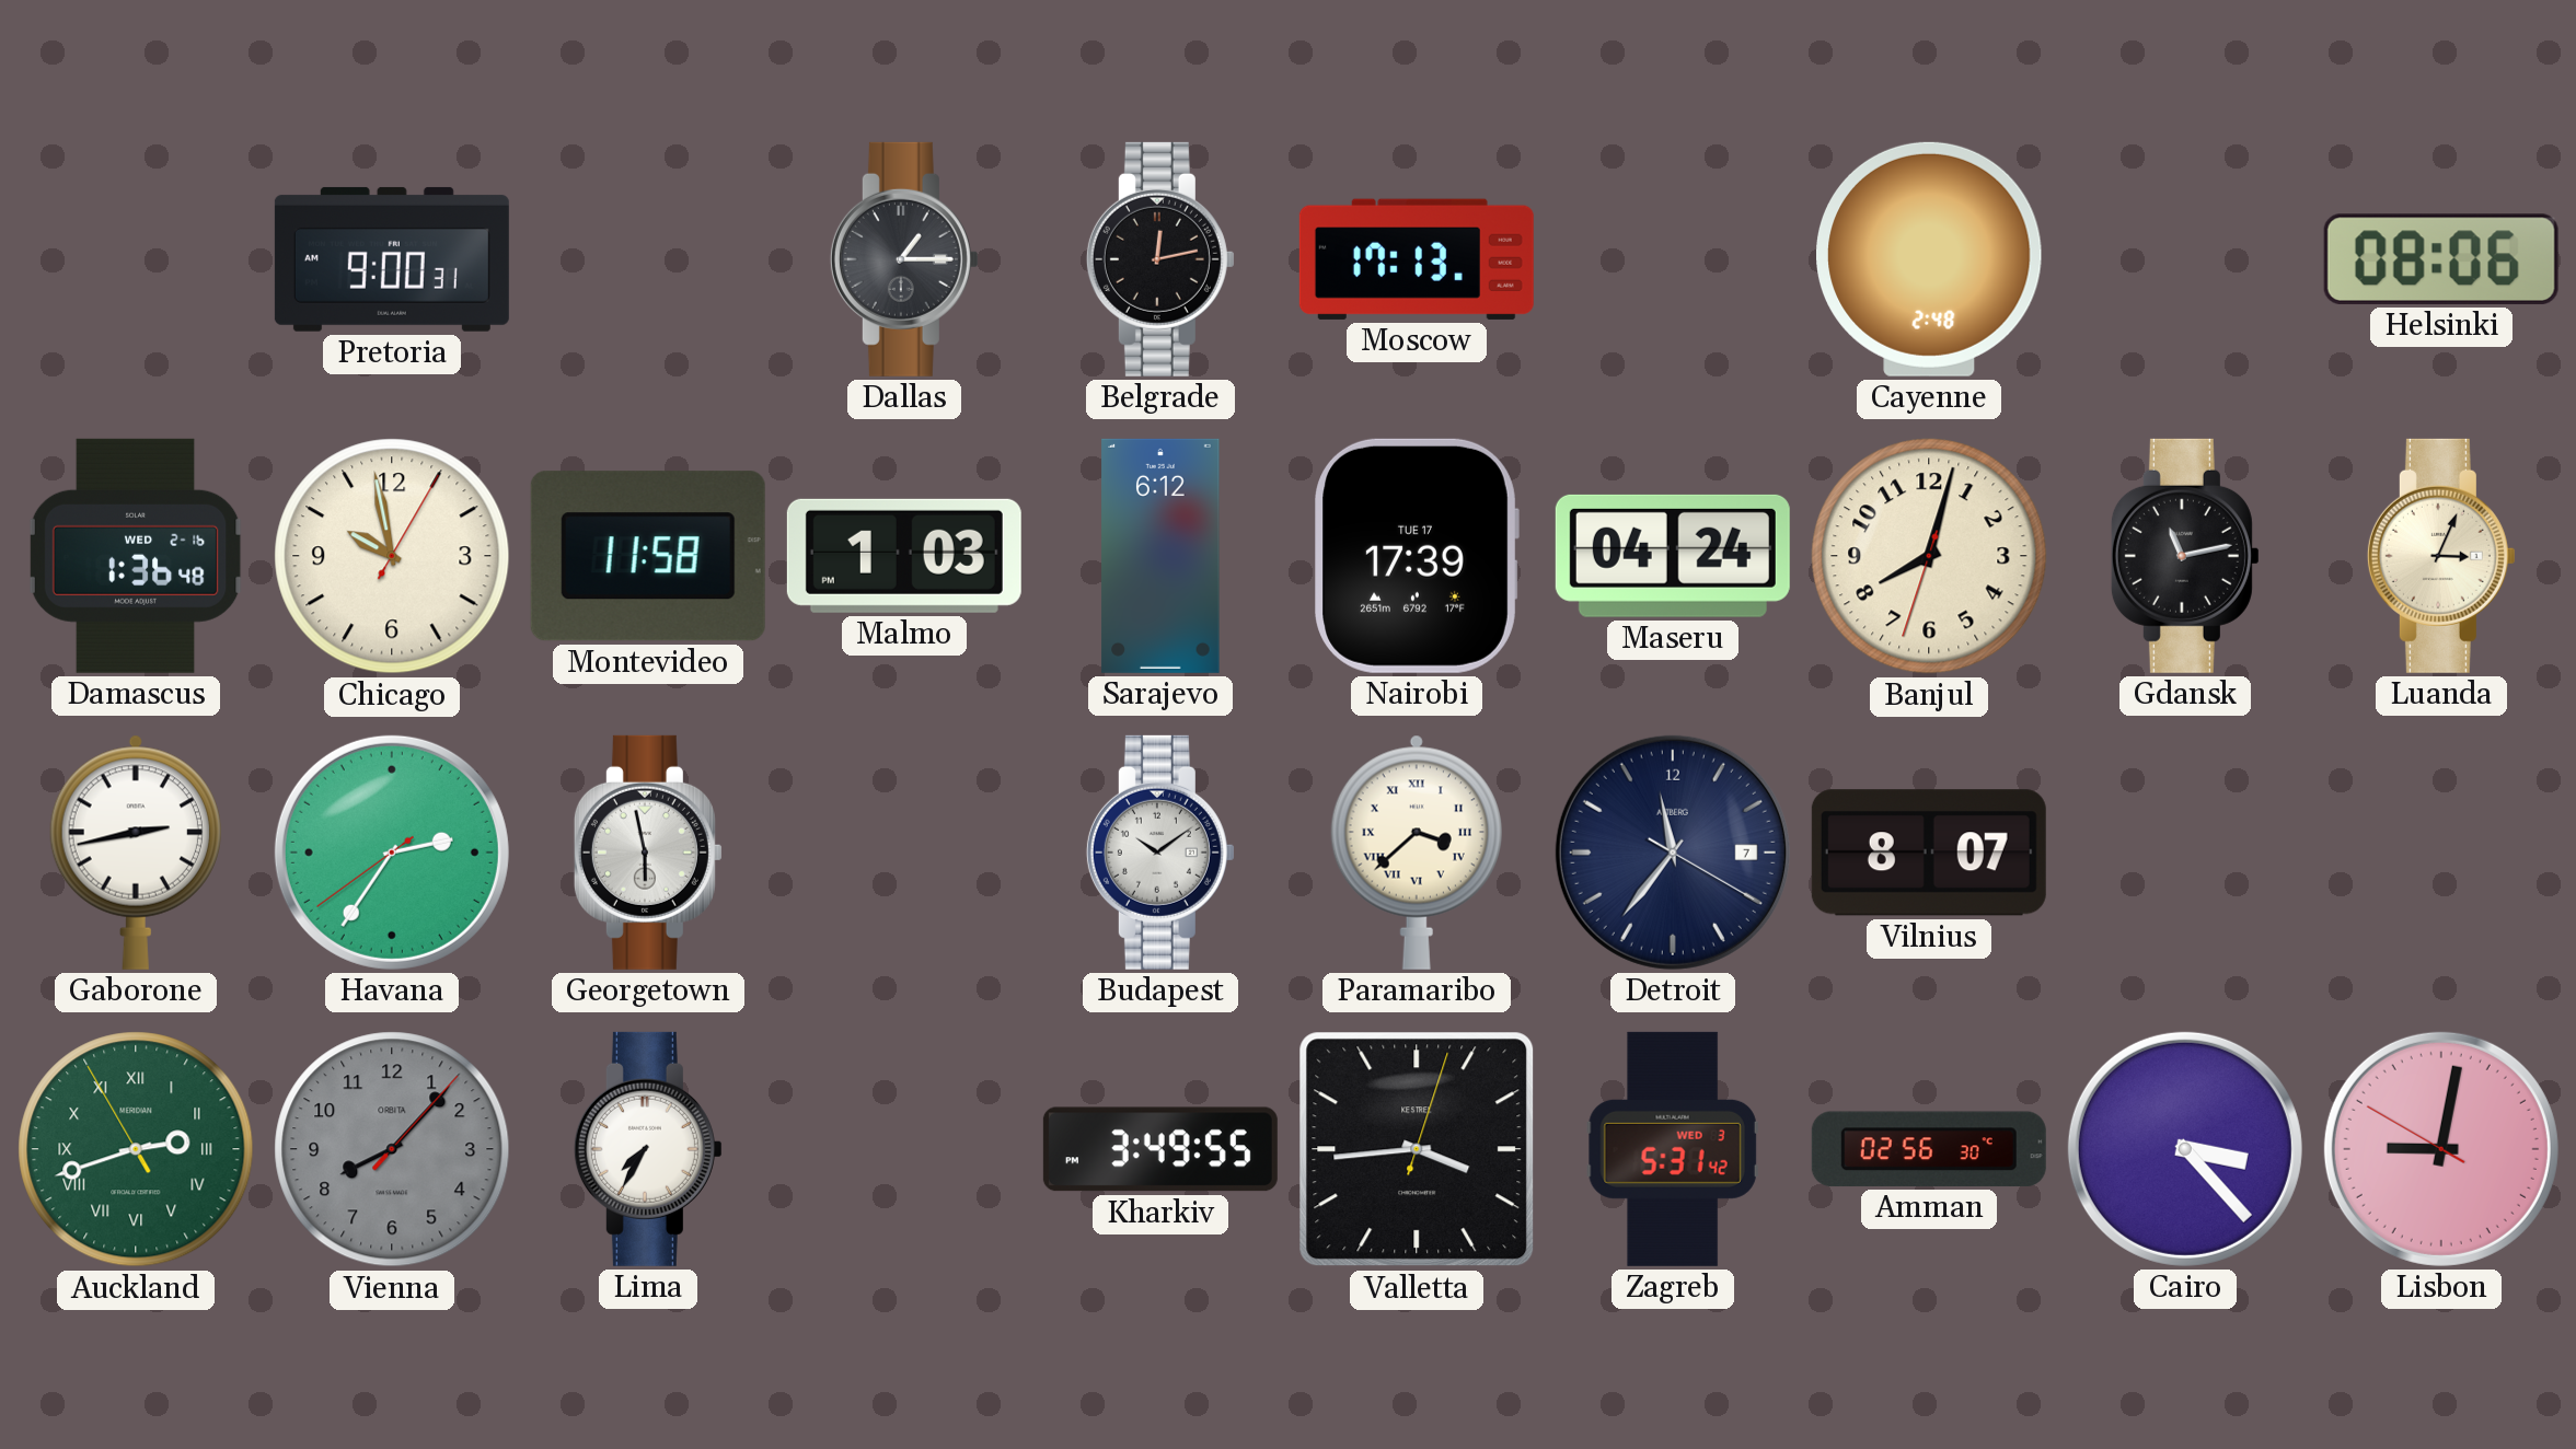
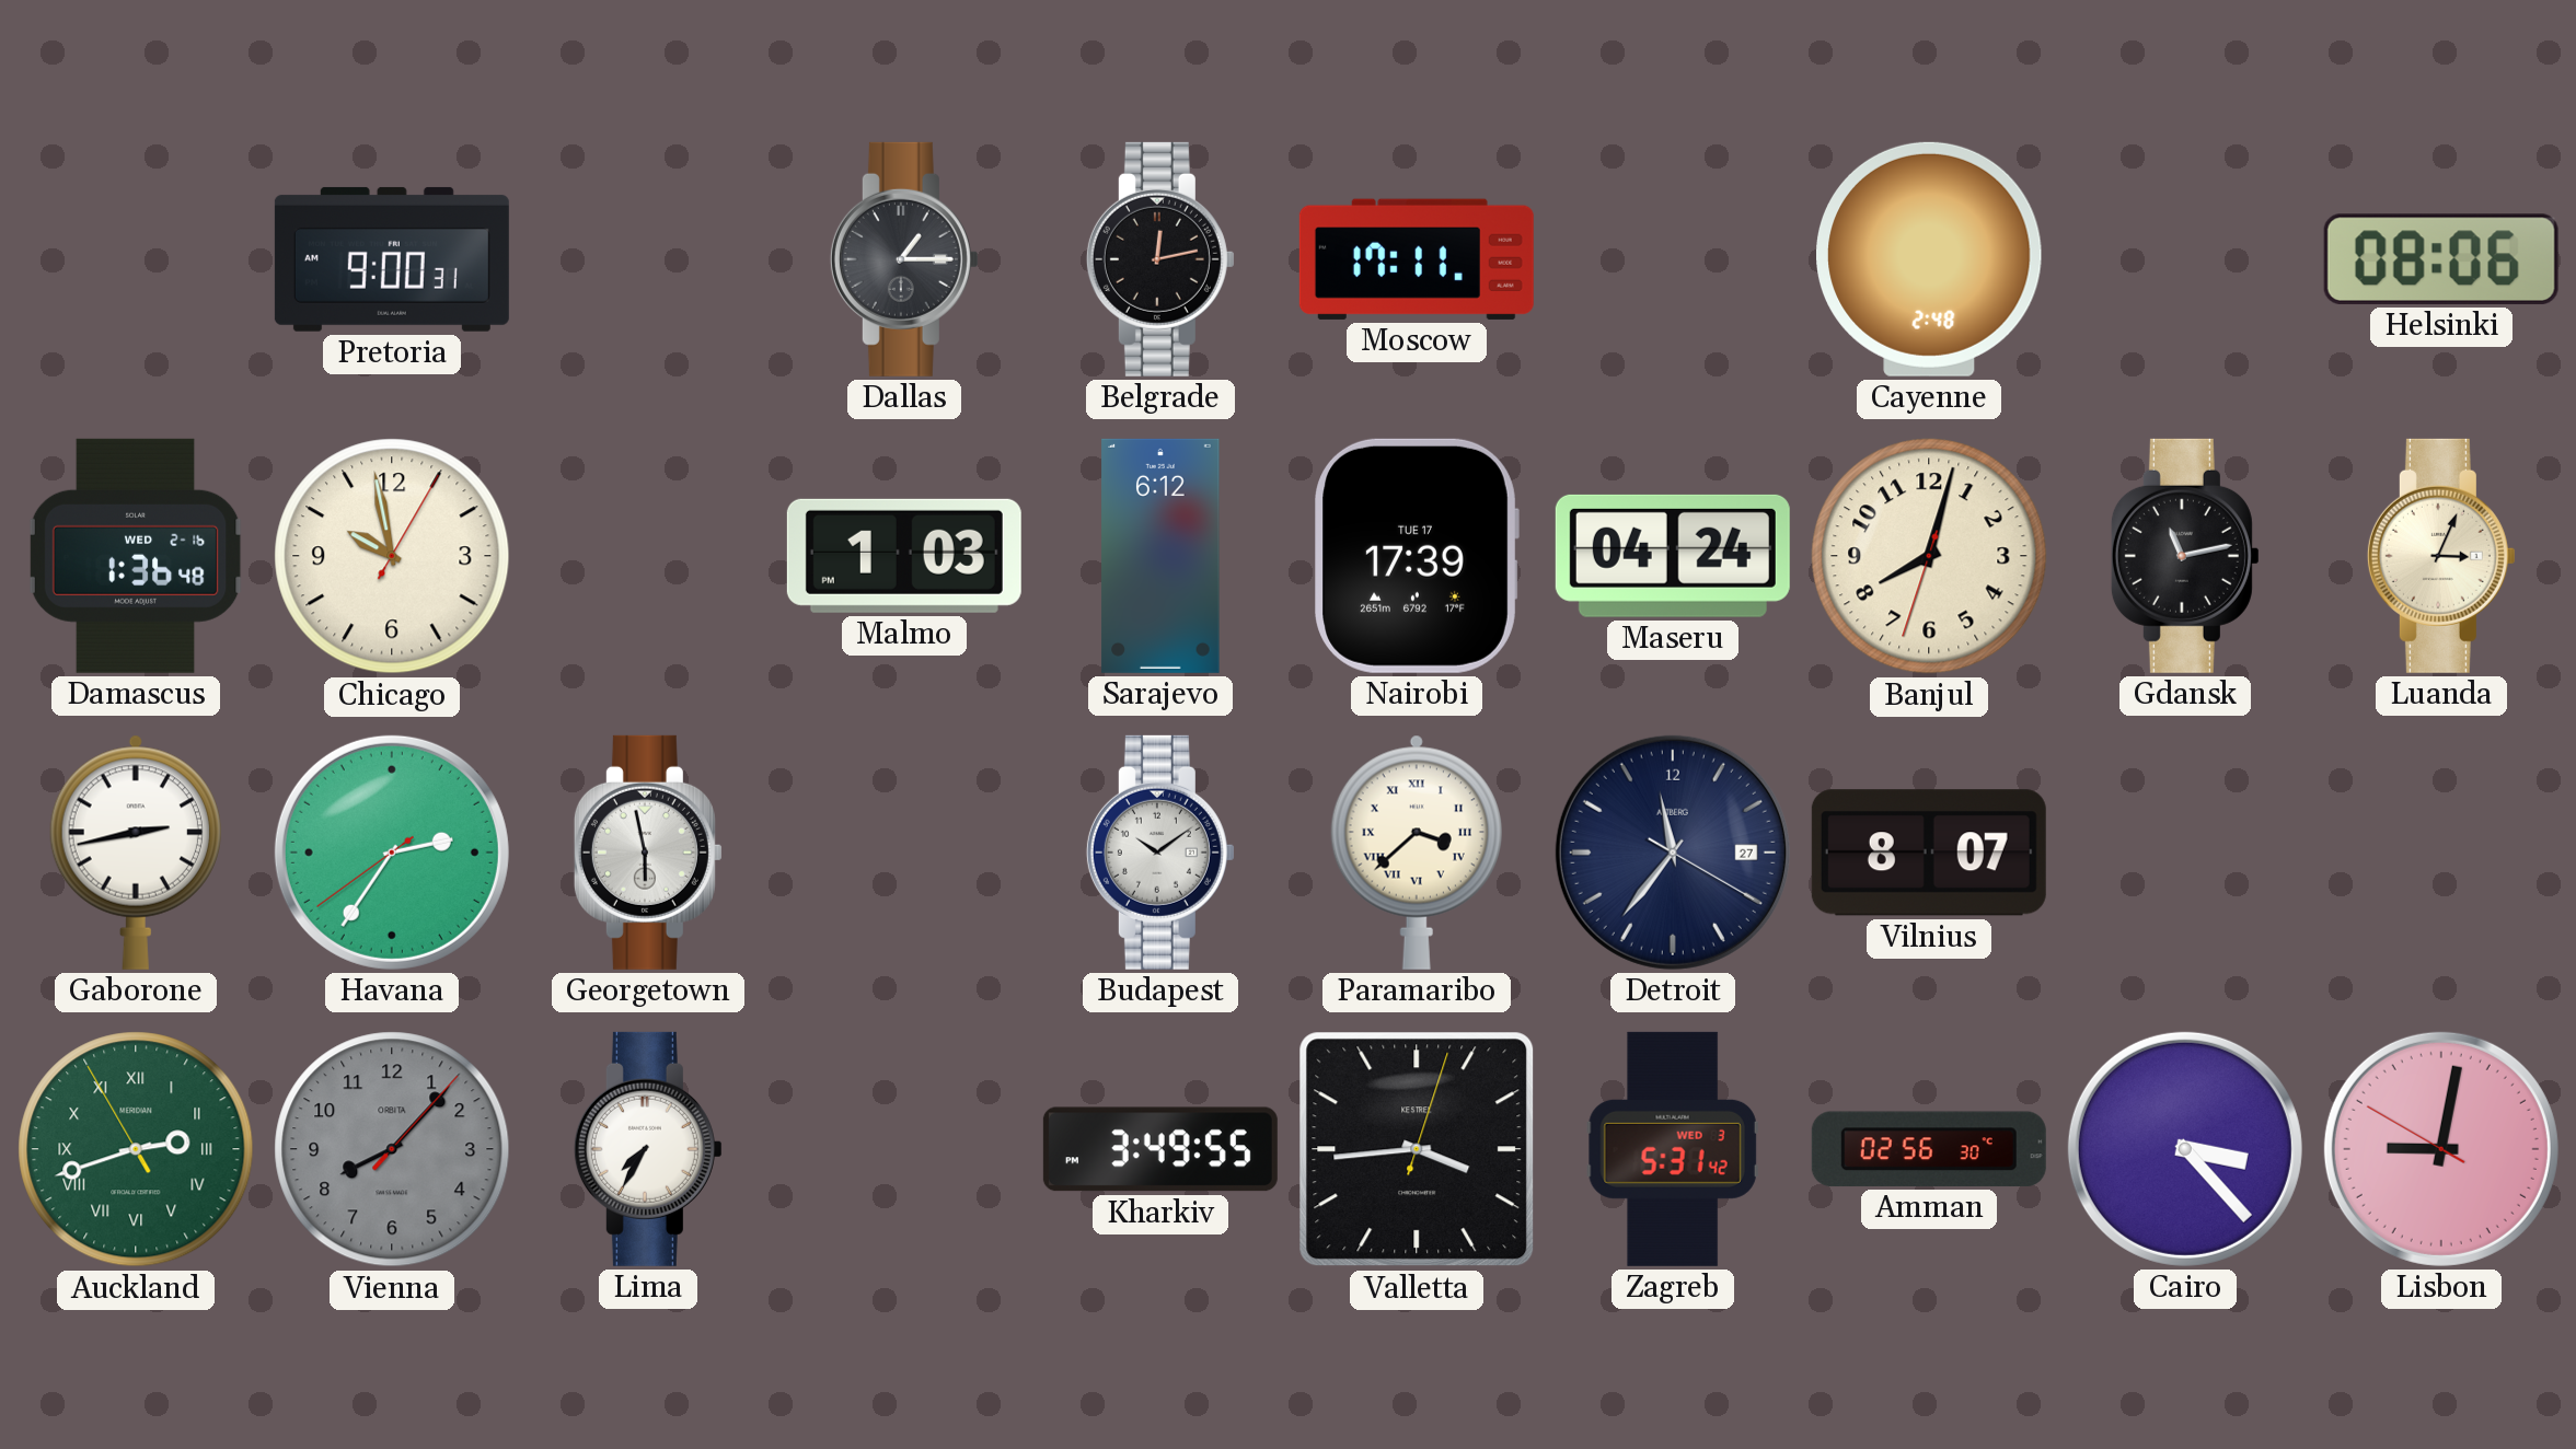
Moscow: 17:13 -> 17:11 (1417, 259)
Montevideo: 11:58 -> none (648, 556)
Detroit date: 7 -> 27 (1673, 853)
